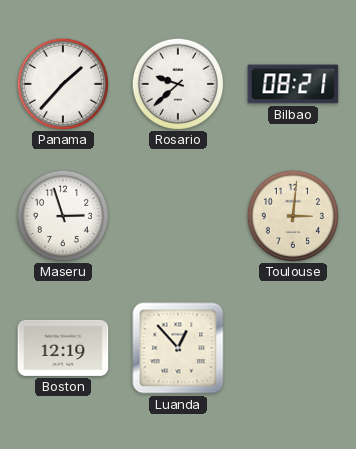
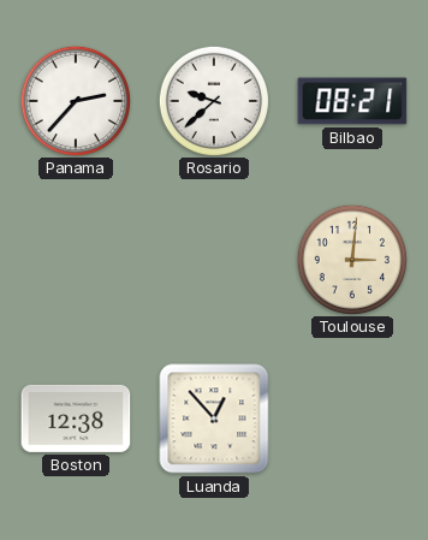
Panama: 1:37 -> 2:37 (75, 100)
Maseru: 2:57 -> none (62, 215)
Boston: 12:19 -> 12:38 (76, 419)
